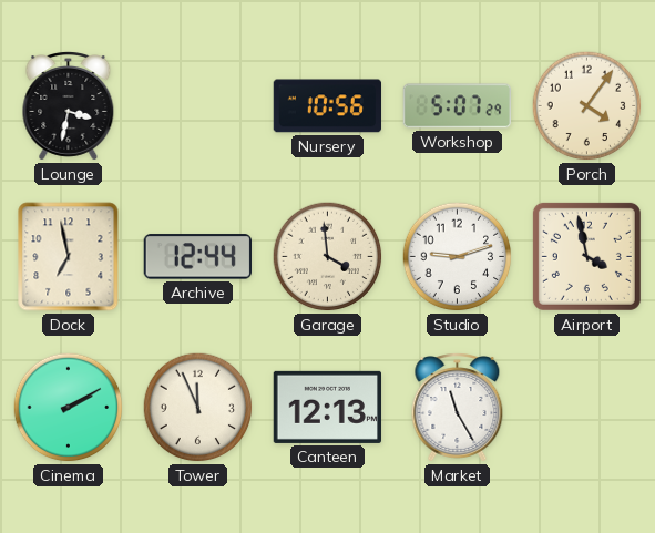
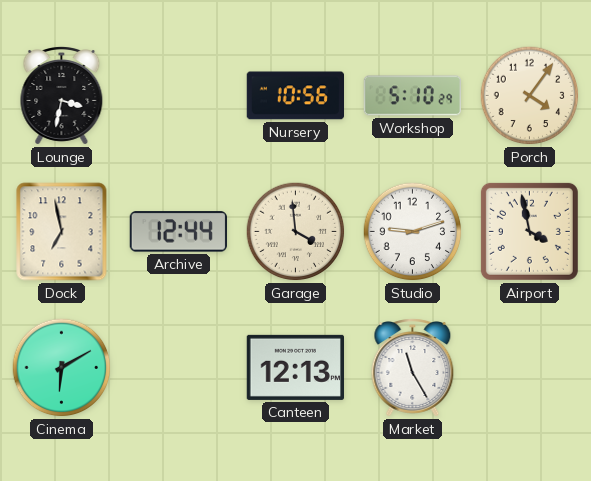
Workshop: 5:07 -> 5:10 (412, 96)
Cinema: 2:10 -> 6:10 (62, 368)
Tower: 11:56 -> none (198, 408)
